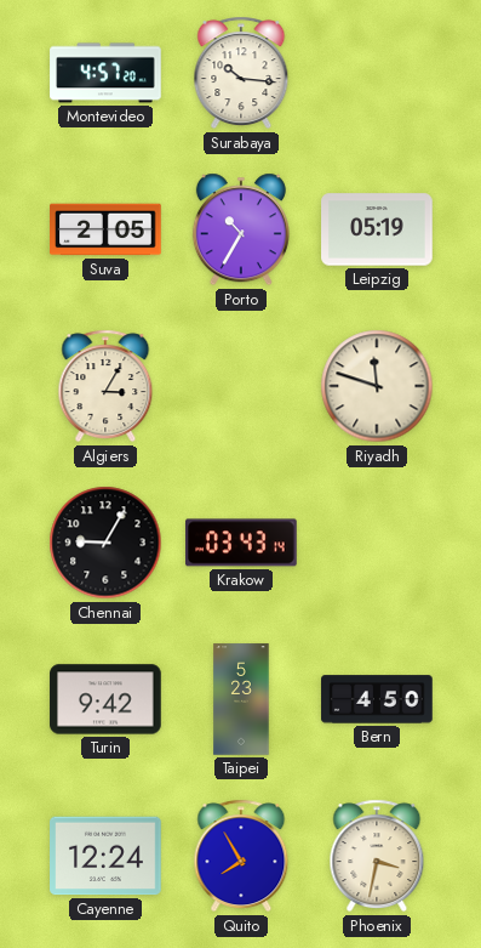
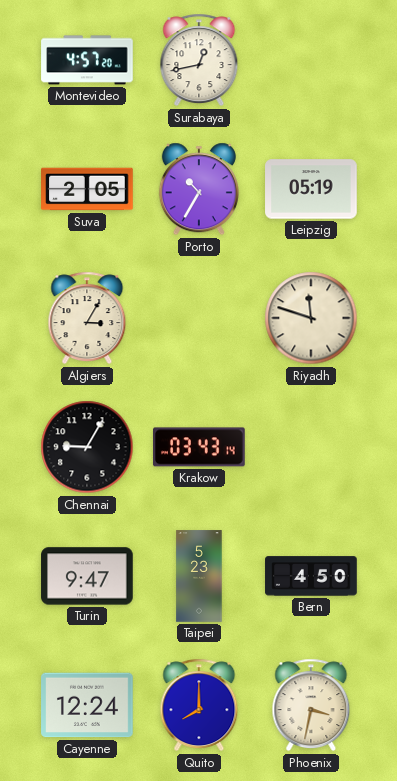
Surabaya: 10:16 -> 12:43 (199, 60)
Turin: 9:42 -> 9:47 (87, 576)
Quito: 7:55 -> 8:00 (199, 705)
